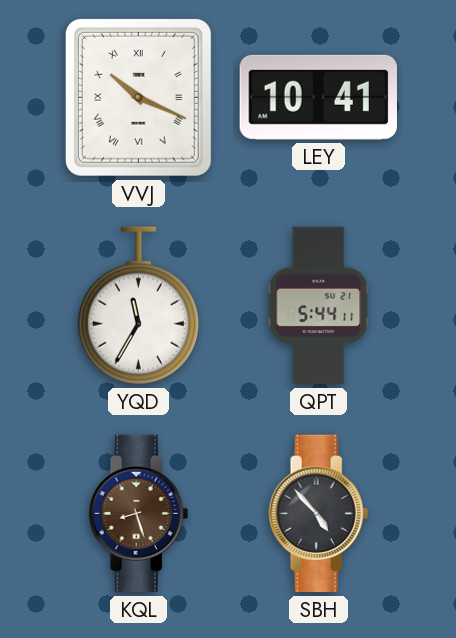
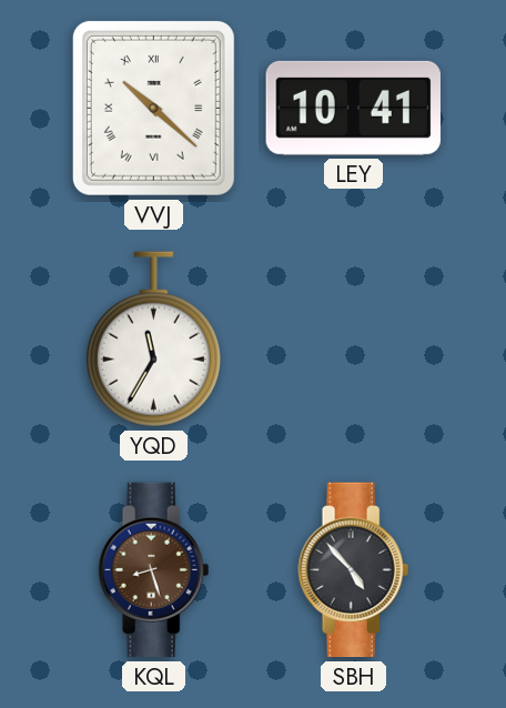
VVJ: 10:19 -> 10:22 (153, 108)
QPT: 5:44 -> none (319, 306)
